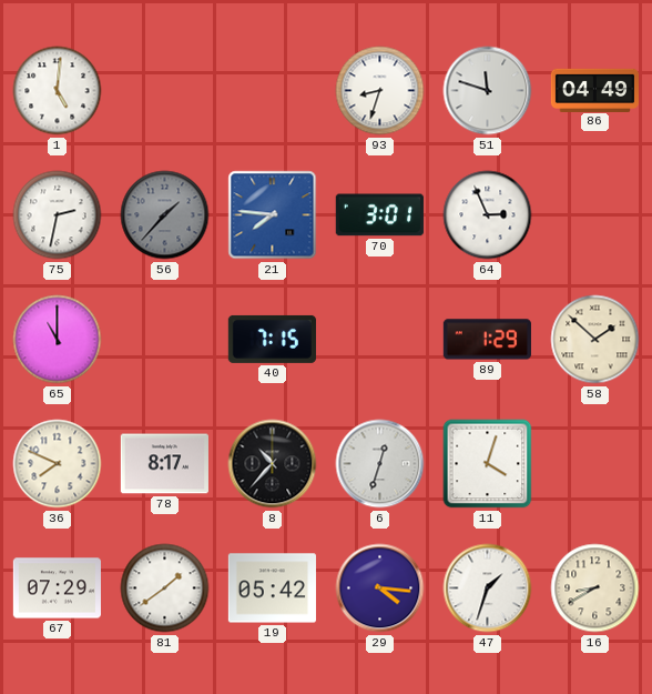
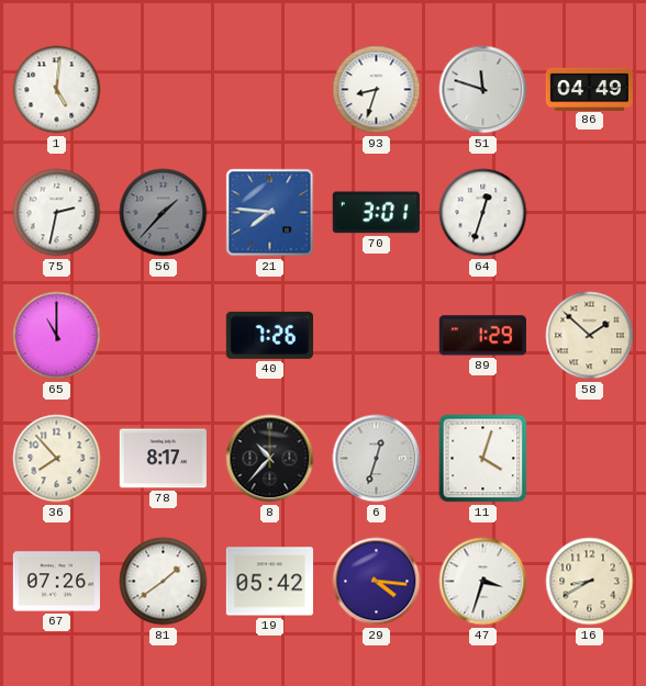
64: 2:56 -> 12:33 (483, 213)
40: 7:15 -> 7:26 (269, 335)
36: 7:49 -> 7:53 (57, 459)
67: 07:29 -> 07:26 (56, 582)
47: 1:33 -> 3:33 (483, 582)
